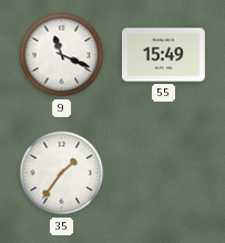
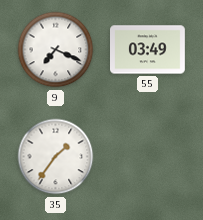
9: 11:19 -> 7:19 (56, 50)
55: 15:49 -> 03:49 (148, 50)
